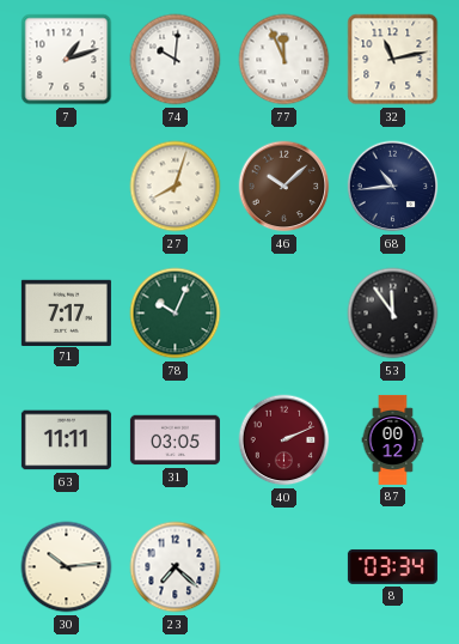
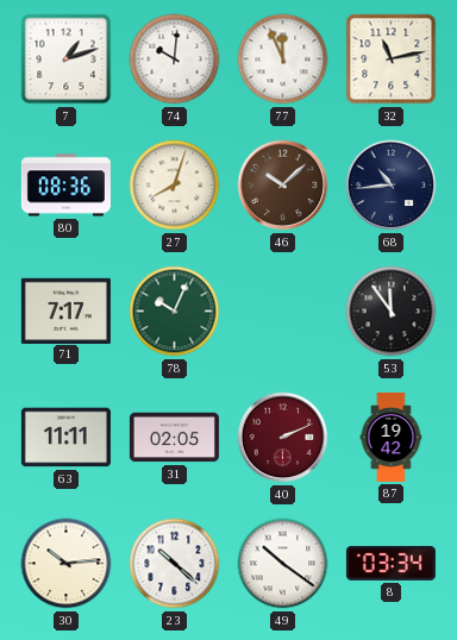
80: none -> 08:36 (65, 186)
31: 03:05 -> 02:05 (174, 438)
87: 00:12 -> 19:42 (392, 437)
23: 7:22 -> 10:22 (175, 564)
49: none -> 10:21 (283, 564)
